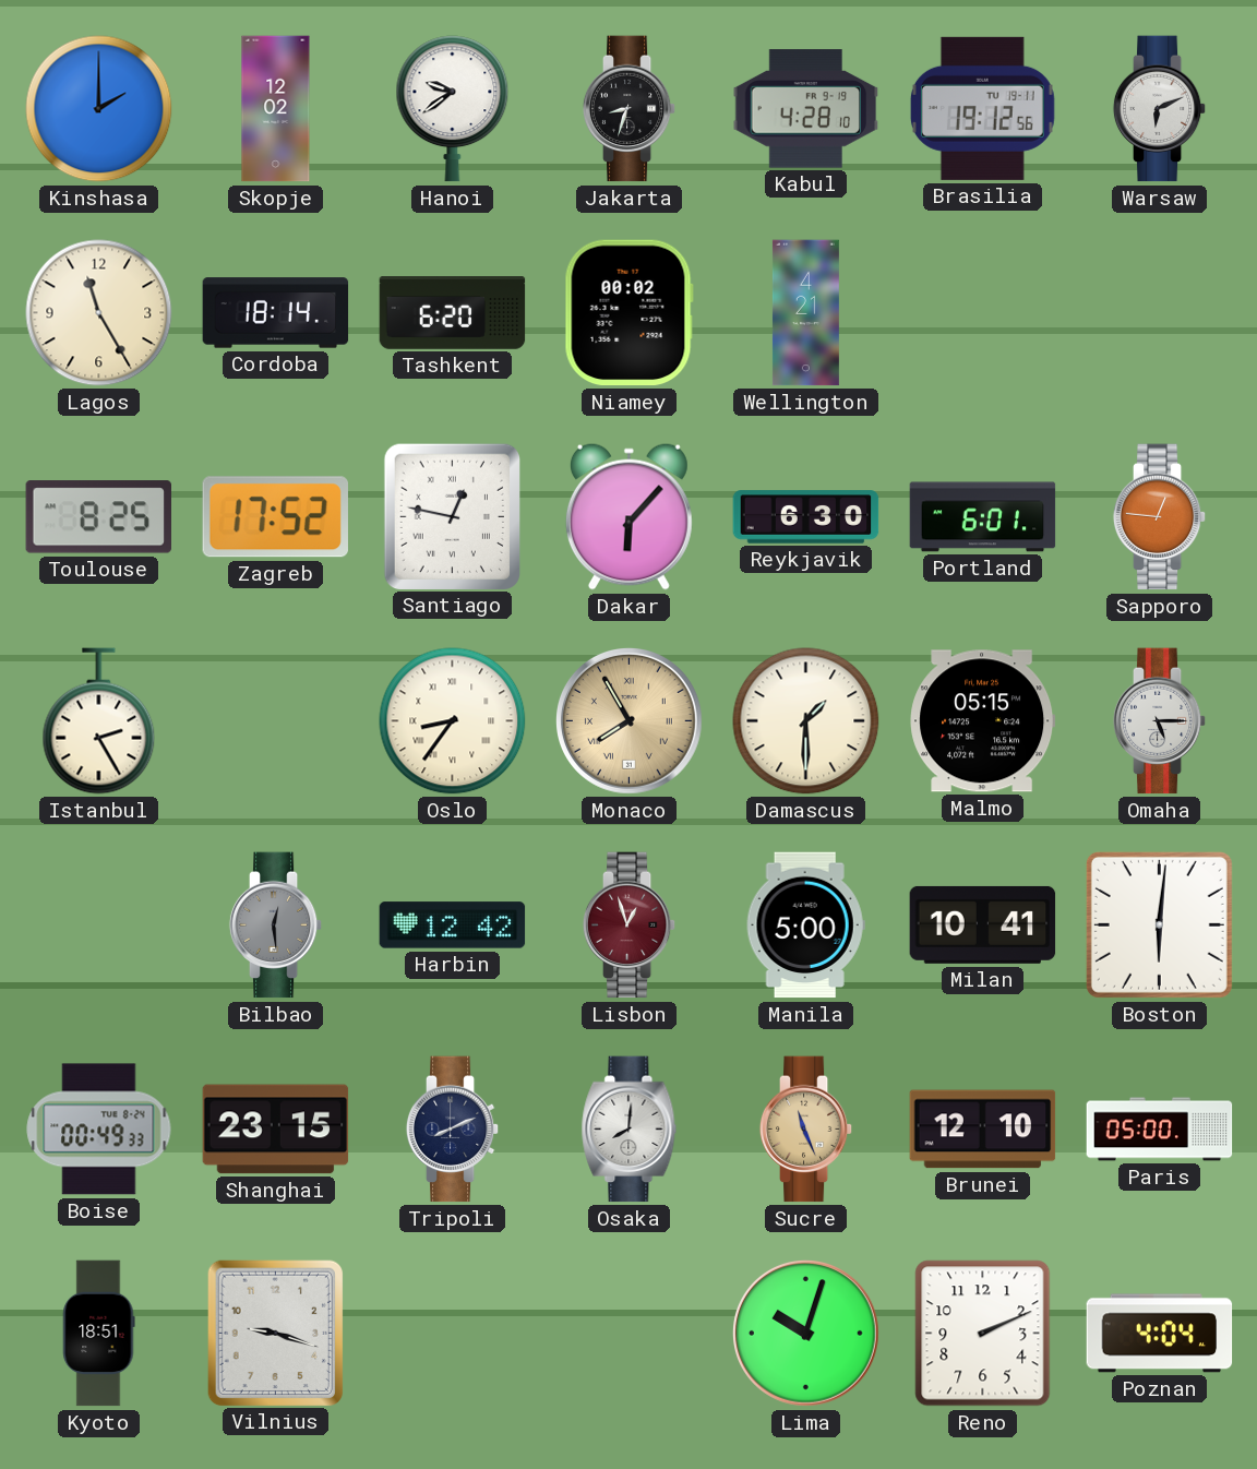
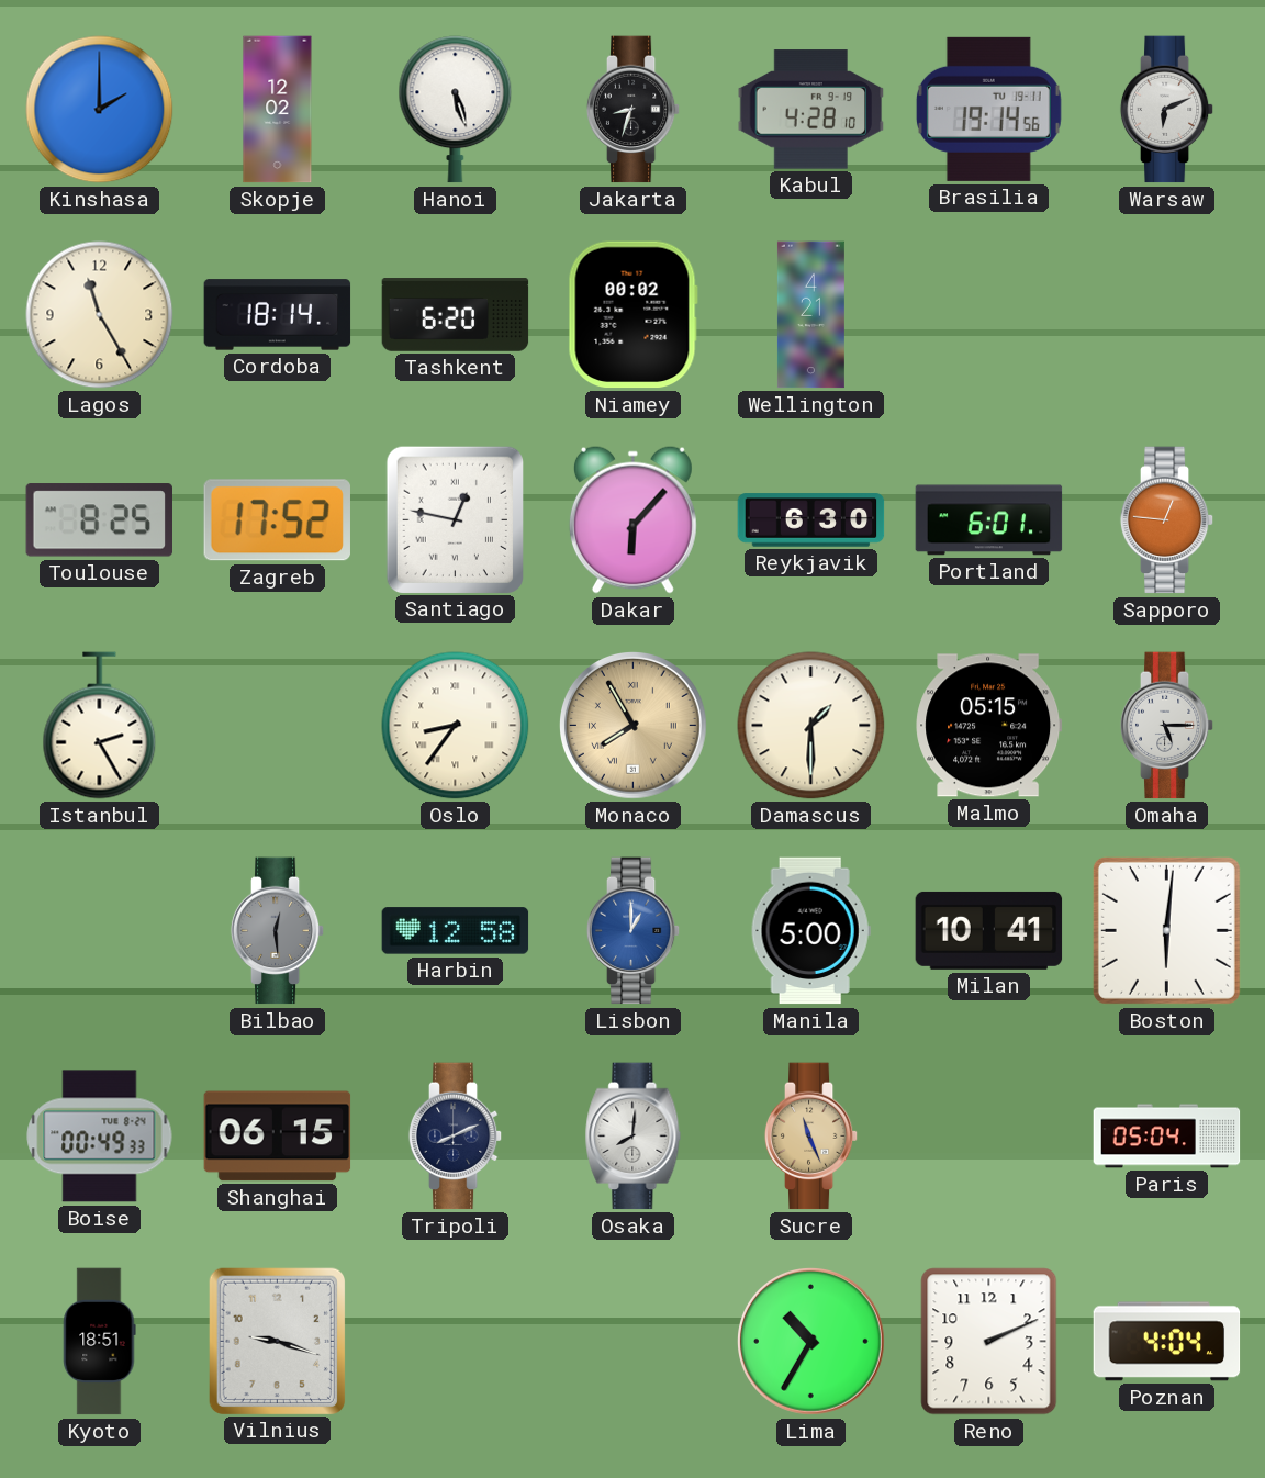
Hanoi: 9:39 -> 5:27 (456, 110)
Brasilia: 19:12 -> 19:14 (988, 109)
Harbin: 12:42 -> 12:58 (456, 931)
Lisbon: 12:57 -> 1:00 (634, 931)
Lisbon dial: burgundy -> blue (634, 931)
Shanghai: 23:15 -> 06:15 (278, 1137)
Brunei: 12:10 -> none (983, 1130)
Paris: 05:00 -> 05:04 (1167, 1137)
Lima: 10:03 -> 10:35 (811, 1342)
